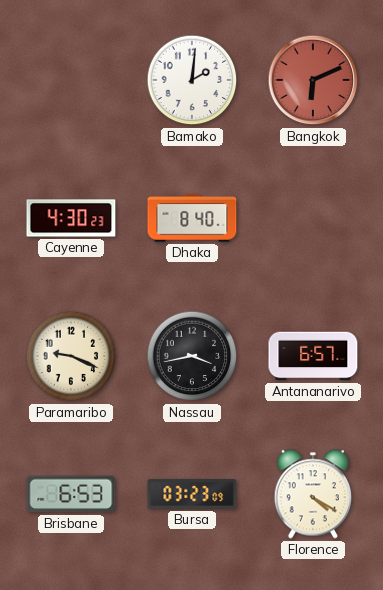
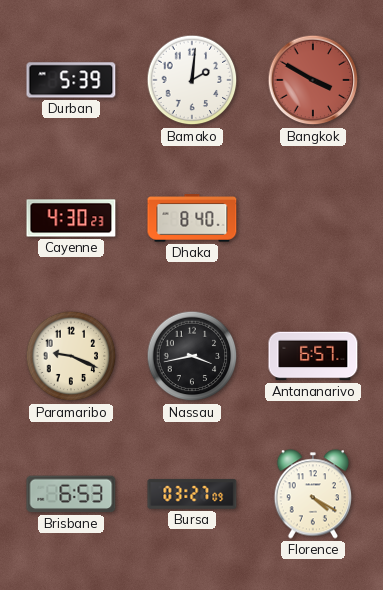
Durban: none -> 5:39 (71, 80)
Bangkok: 6:11 -> 3:50 (313, 80)
Bursa: 03:23 -> 03:27 (192, 494)
